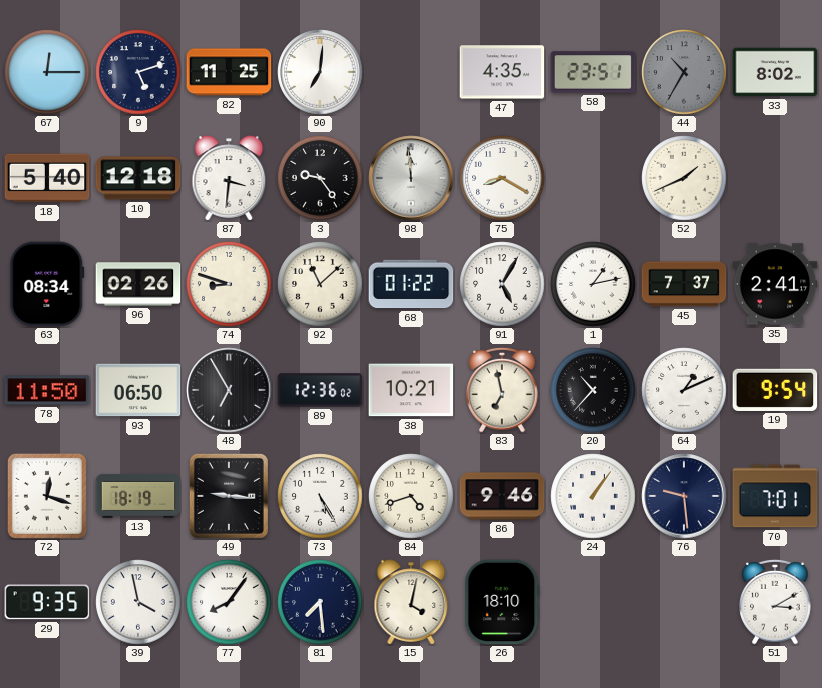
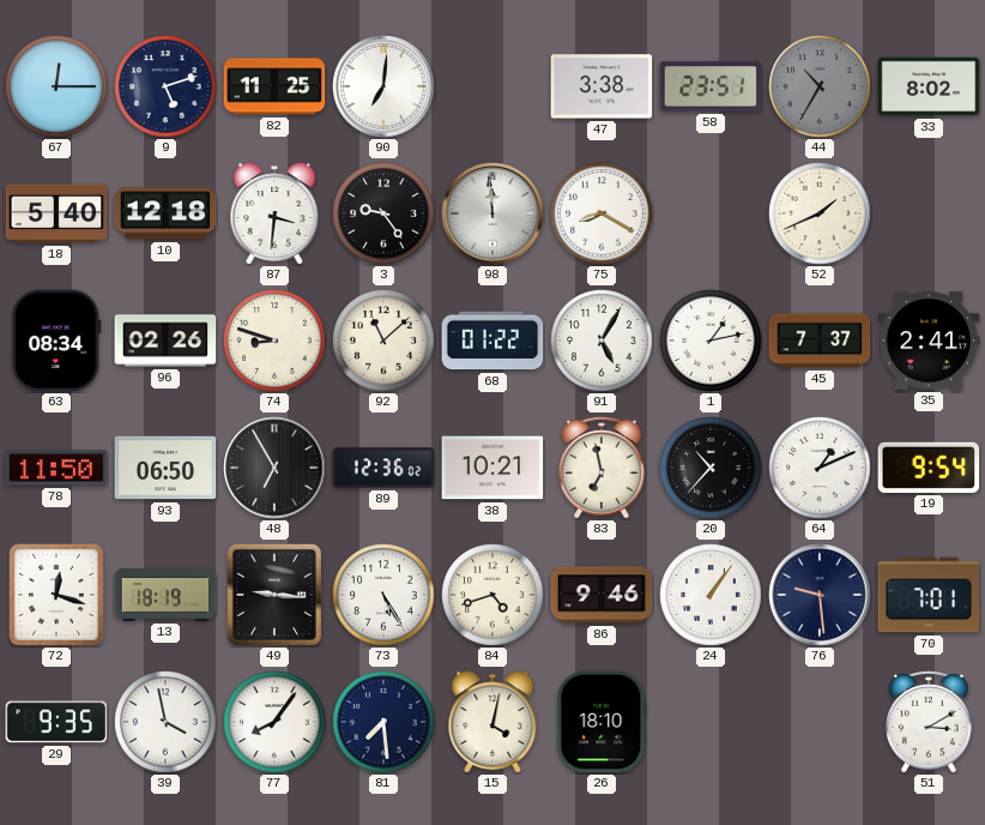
47: 4:35 -> 3:38 (602, 86)
